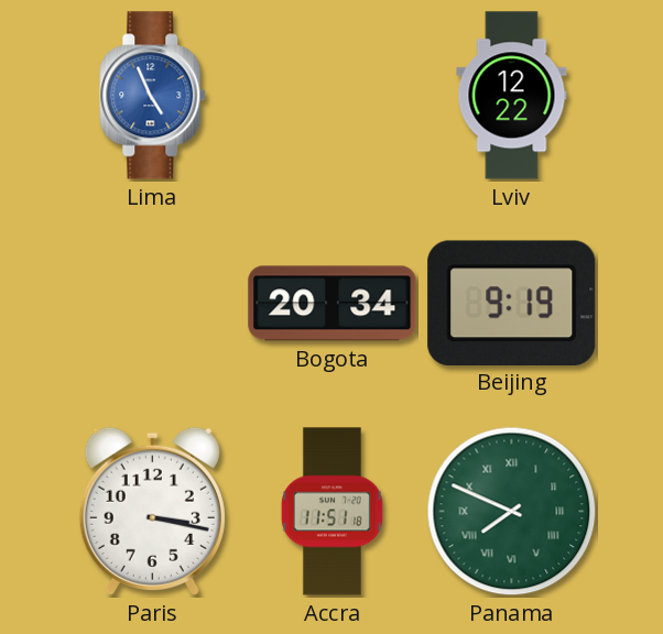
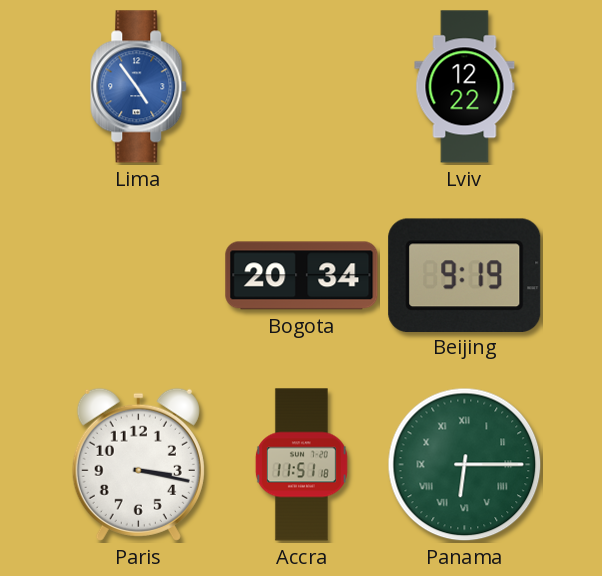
Lima: 4:56 -> 4:54 (139, 87)
Panama: 7:49 -> 6:15 (465, 465)
